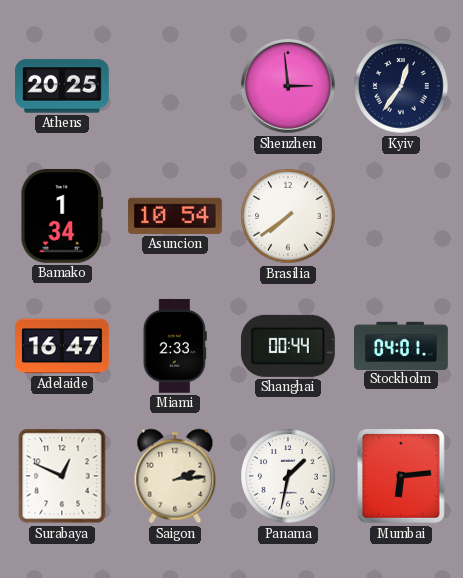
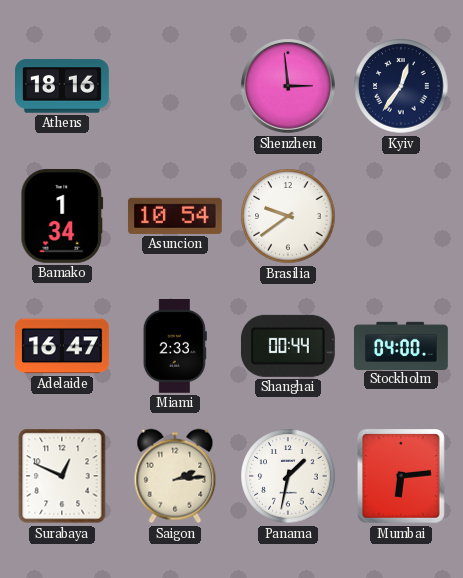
Athens: 20:25 -> 18:16 (63, 86)
Brasilia: 7:39 -> 9:39 (288, 216)
Stockholm: 04:01 -> 04:00 (402, 345)
